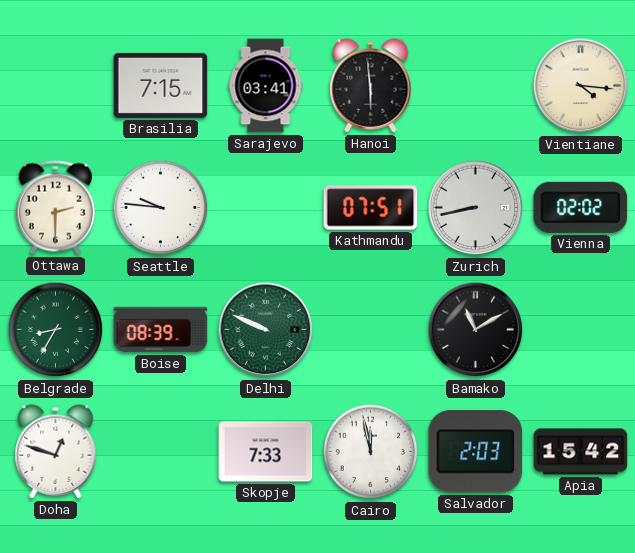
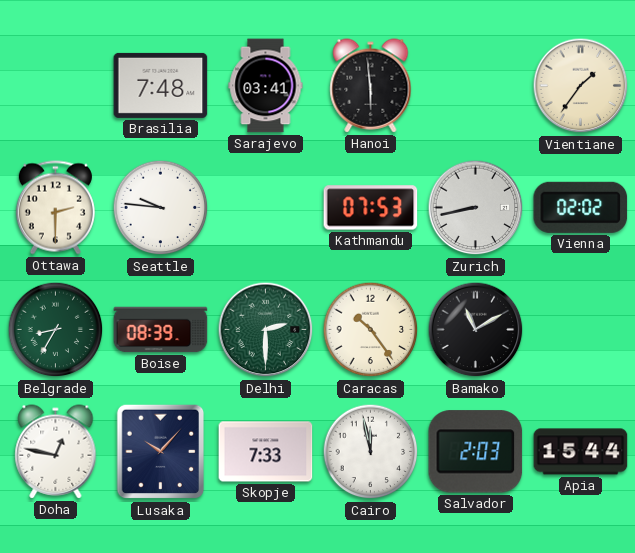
Brasilia: 7:15 -> 7:48 (161, 85)
Vientiane: 4:16 -> 1:36 (581, 86)
Kathmandu: 07:51 -> 07:53 (371, 208)
Delhi: 9:49 -> 2:30 (266, 330)
Caracas: none -> 10:24 (371, 330)
Doha: 12:48 -> 12:47 (56, 452)
Lusaka: none -> 10:07 (161, 452)
Apia: 15:42 -> 15:44 (581, 452)
